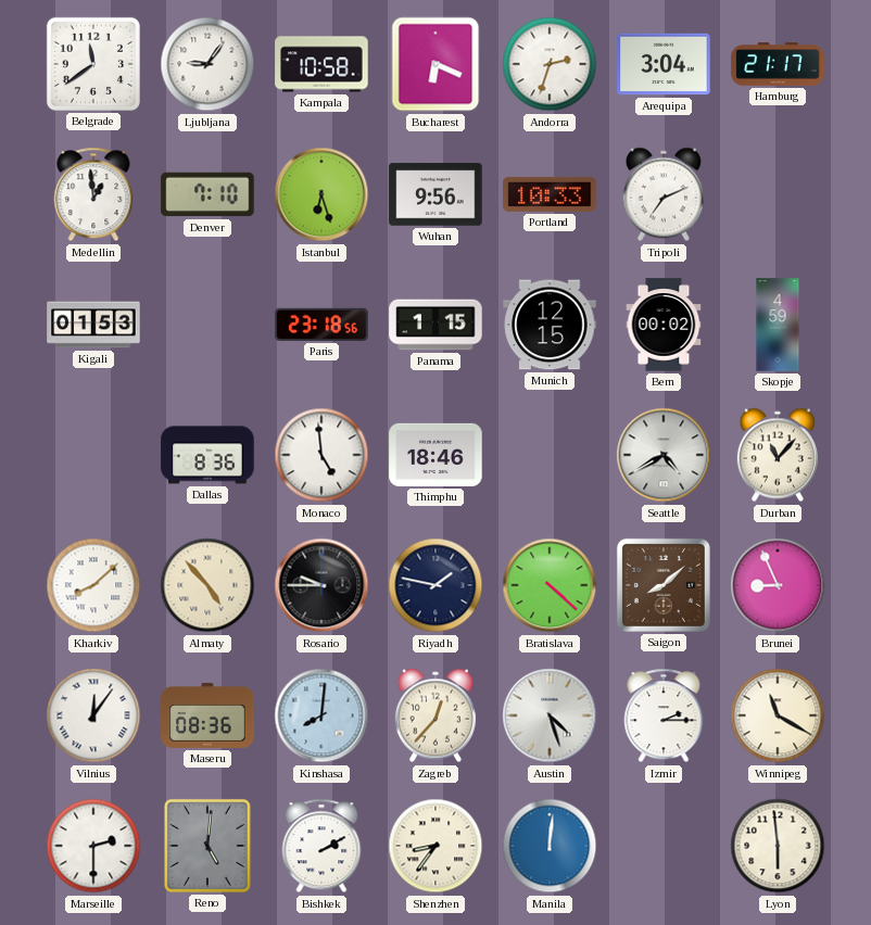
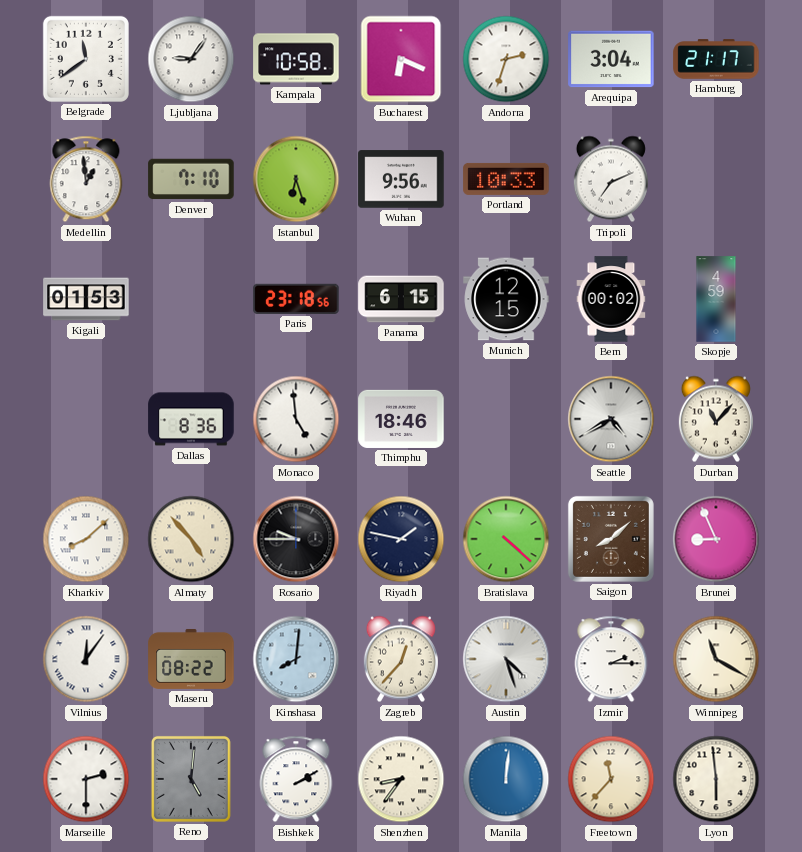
Panama: 1:15 -> 6:15 (401, 299)
Maseru: 08:36 -> 08:22 (191, 659)
Freetown: none -> 11:37 (611, 779)
